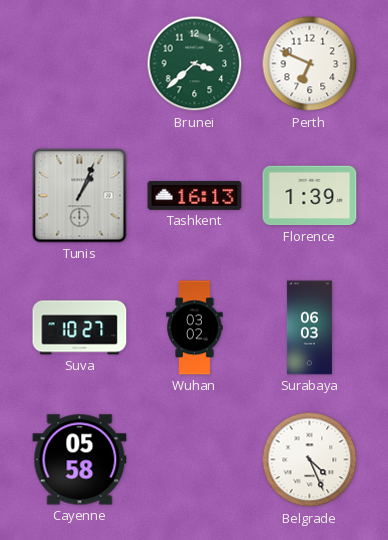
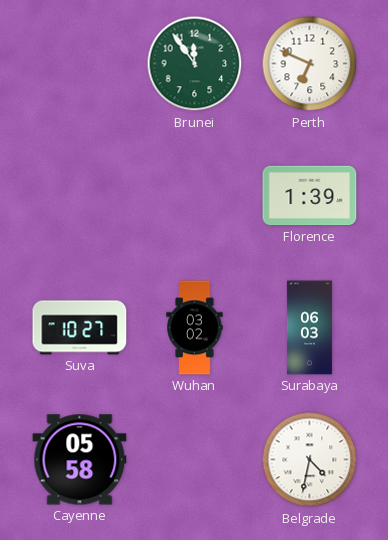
Brunei: 3:38 -> 11:54 (195, 64)
Tunis: 1:04 -> none (80, 196)
Tashkent: 16:13 -> none (195, 195)
Belgrade: 4:26 -> 4:32 (310, 460)
